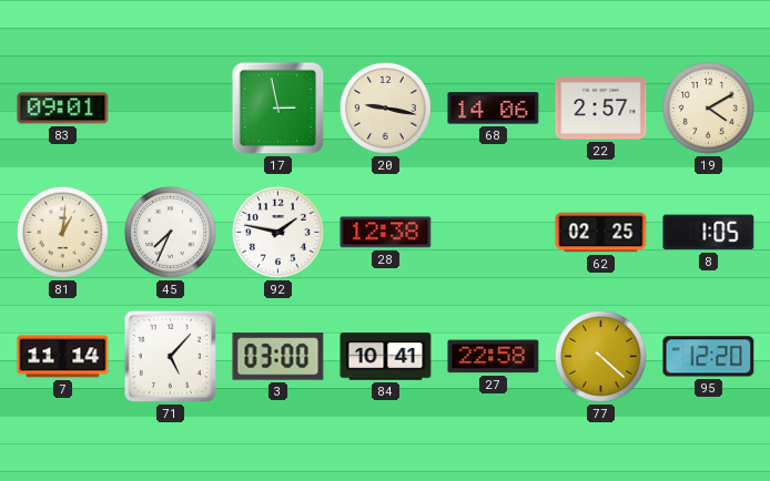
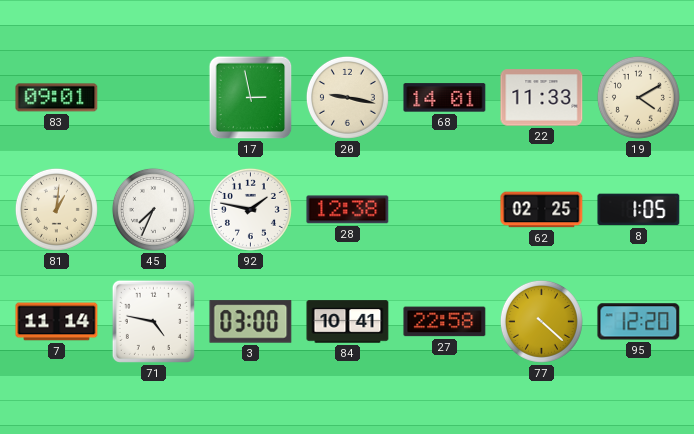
68: 14:06 -> 14:01 (445, 98)
22: 2:57 -> 11:33 (542, 98)
71: 5:07 -> 4:47 (153, 321)
